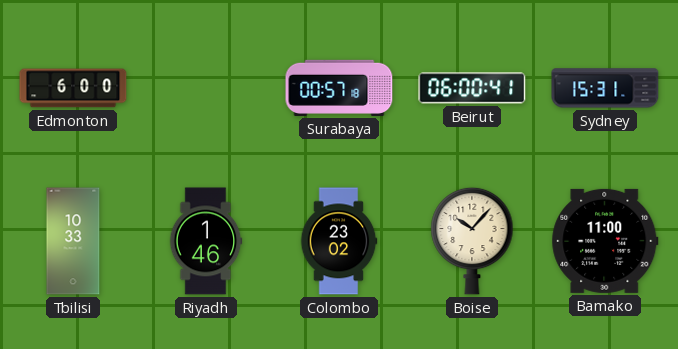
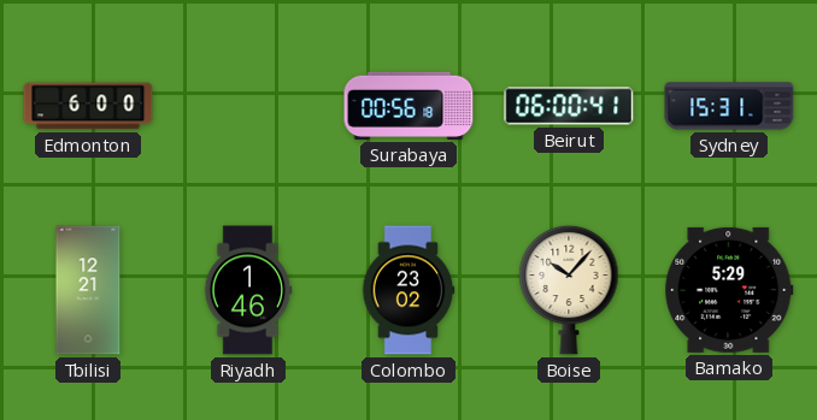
Surabaya: 00:57 -> 00:56 (408, 106)
Tbilisi: 10:33 -> 12:21 (88, 290)
Bamako: 11:00 -> 5:29 (729, 290)
